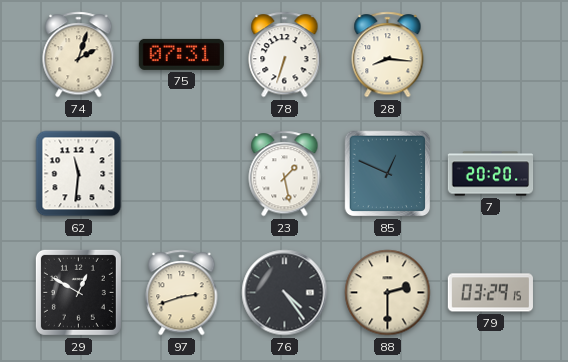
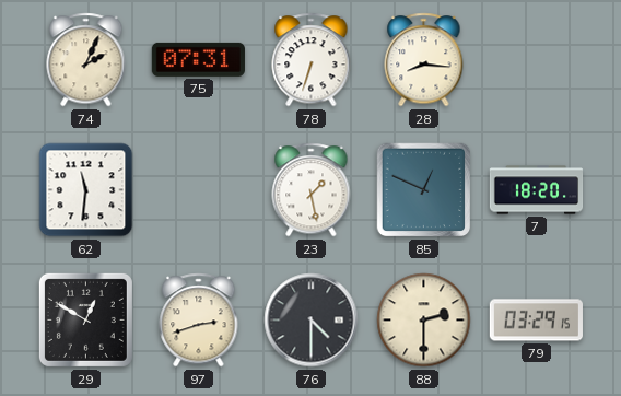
74: 2:03 -> 2:04 (86, 60)
7: 20:20 -> 18:20 (537, 190)
76: 4:24 -> 4:30 (312, 321)
